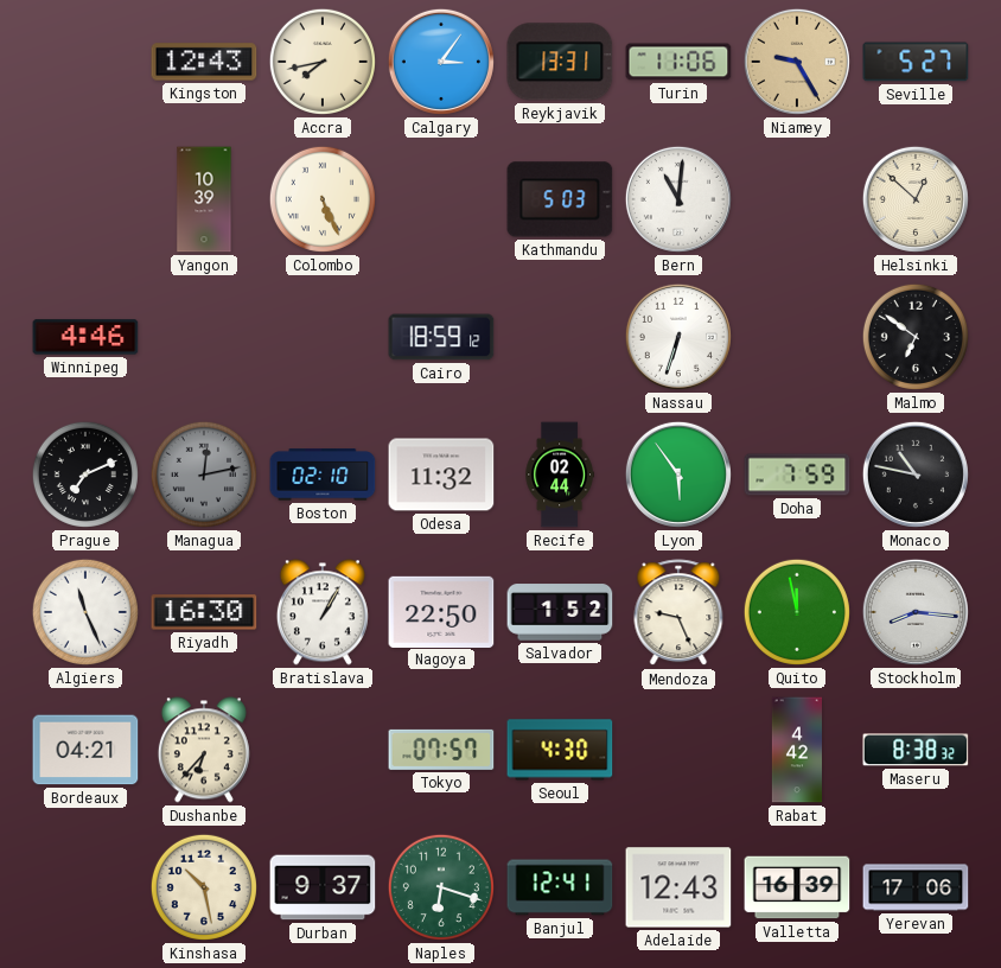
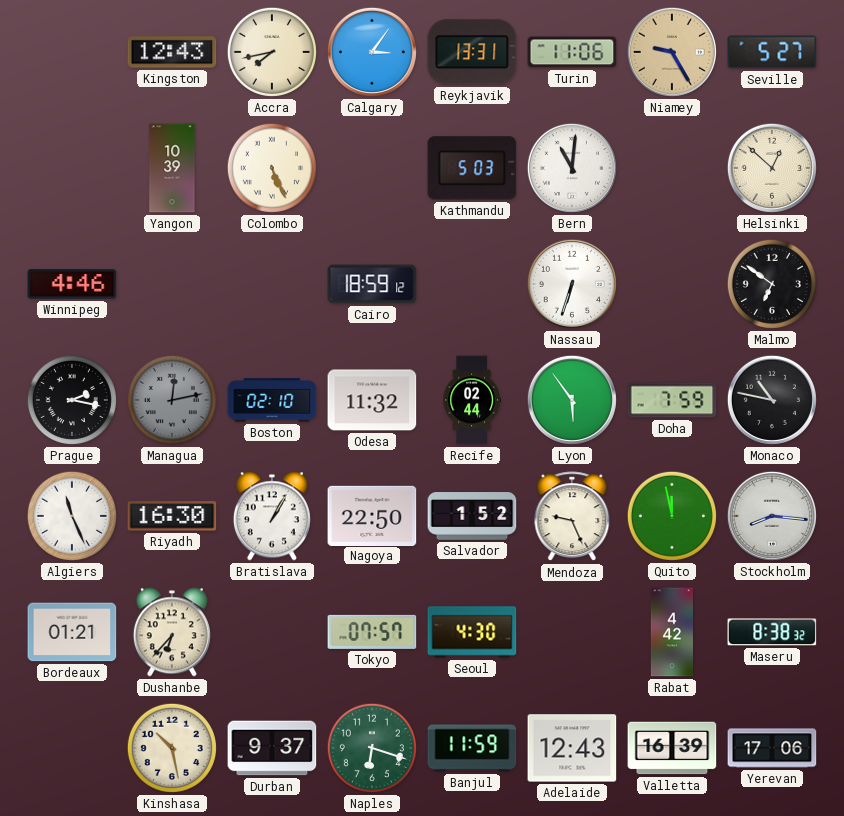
Prague: 7:11 -> 2:17 (72, 400)
Bordeaux: 04:21 -> 01:21 (72, 632)
Banjul: 12:41 -> 11:59 (472, 748)
